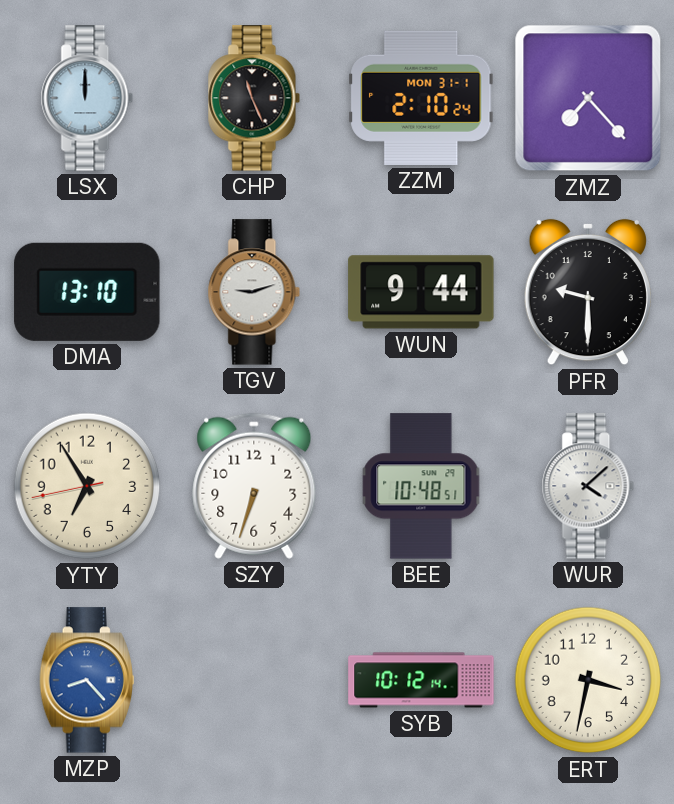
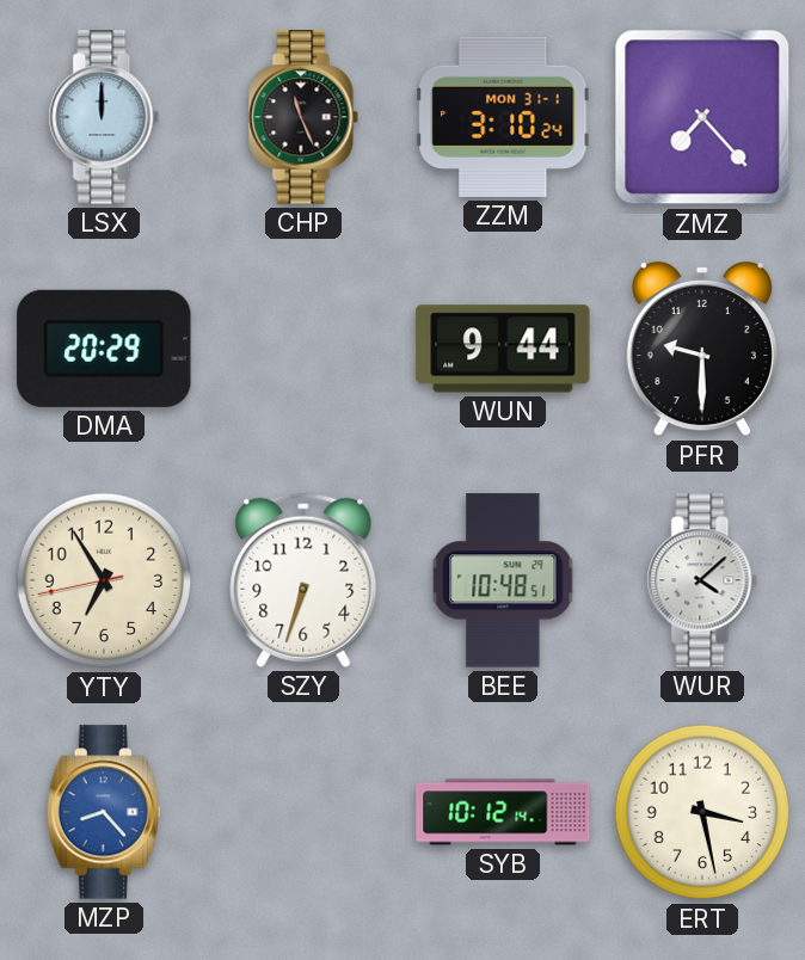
ZZM: 2:10 -> 3:10 (503, 117)
DMA: 13:10 -> 20:29 (104, 349)
TGV: 9:12 -> none (254, 292)
ERT: 3:32 -> 3:28 (702, 812)
